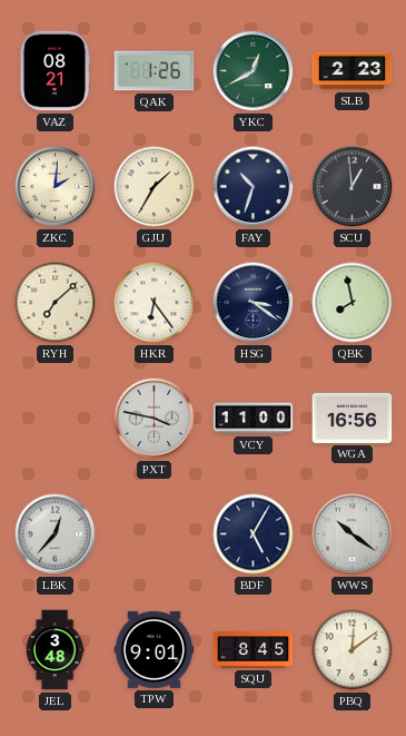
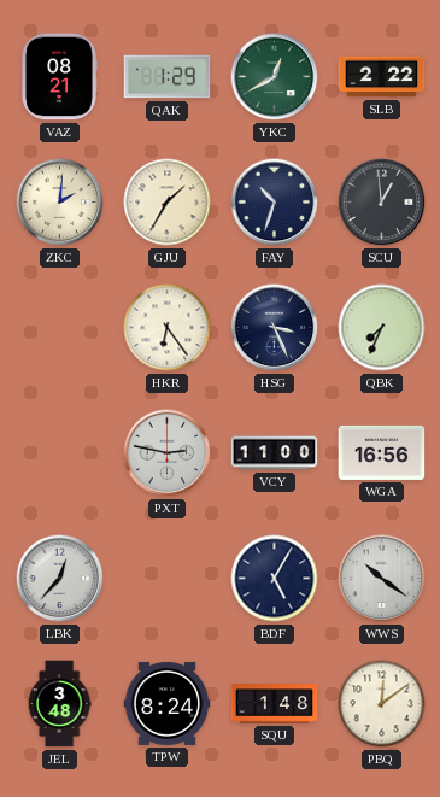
QAK: 1:26 -> 1:29 (168, 77)
SLB: 2:23 -> 2:22 (382, 77)
RYH: 7:08 -> none (56, 303)
HSG: 3:21 -> 3:26 (275, 328)
QBK: 7:58 -> 7:34 (382, 328)
PXT: 3:47 -> 2:47 (168, 453)
TPW: 9:01 -> 8:24 (168, 703)
SQU: 8:45 -> 1:48 (275, 704)
